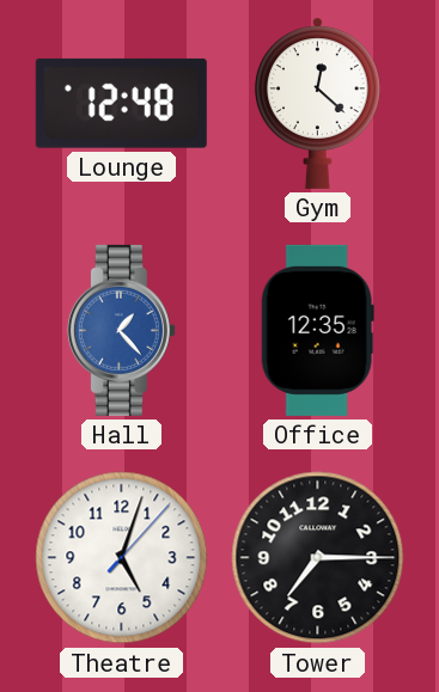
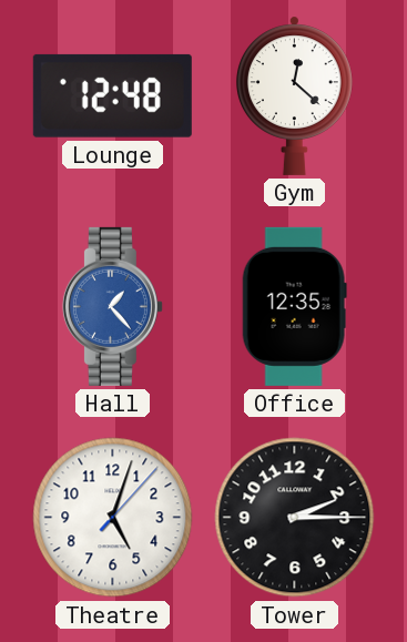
Tower: 7:15 -> 2:15 (295, 518)
